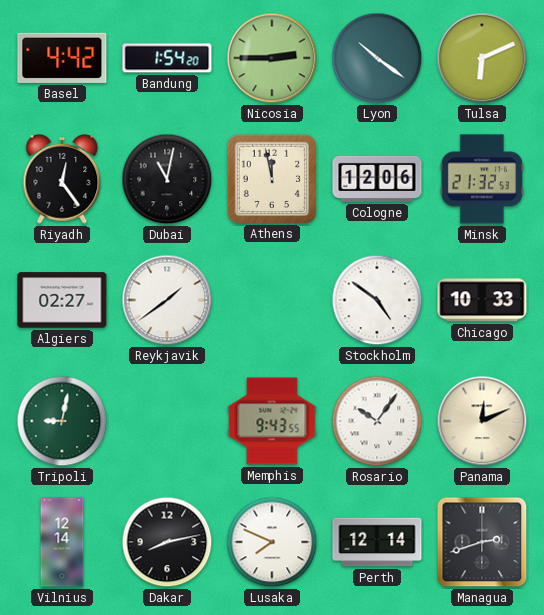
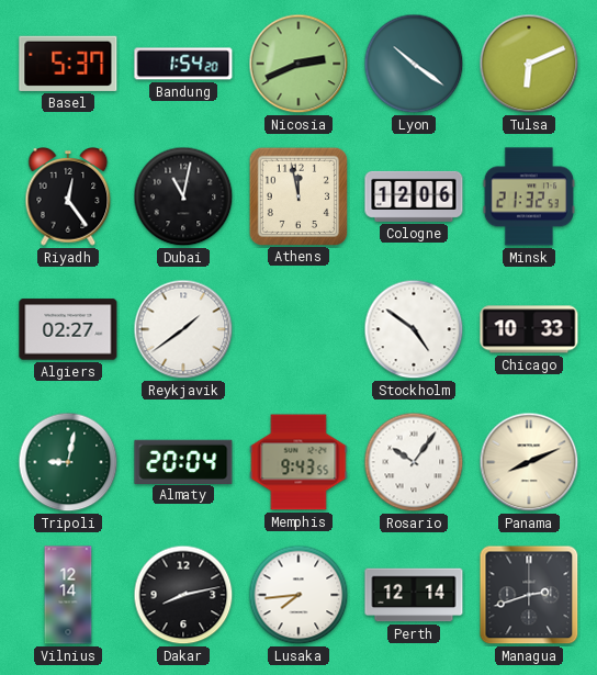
Basel: 4:42 -> 5:37 (68, 64)
Nicosia: 2:45 -> 2:41 (298, 64)
Almaty: none -> 20:04 (183, 461)
Panama: 12:11 -> 8:11 (529, 462)
Lusaka: 7:49 -> 7:44 (298, 595)
